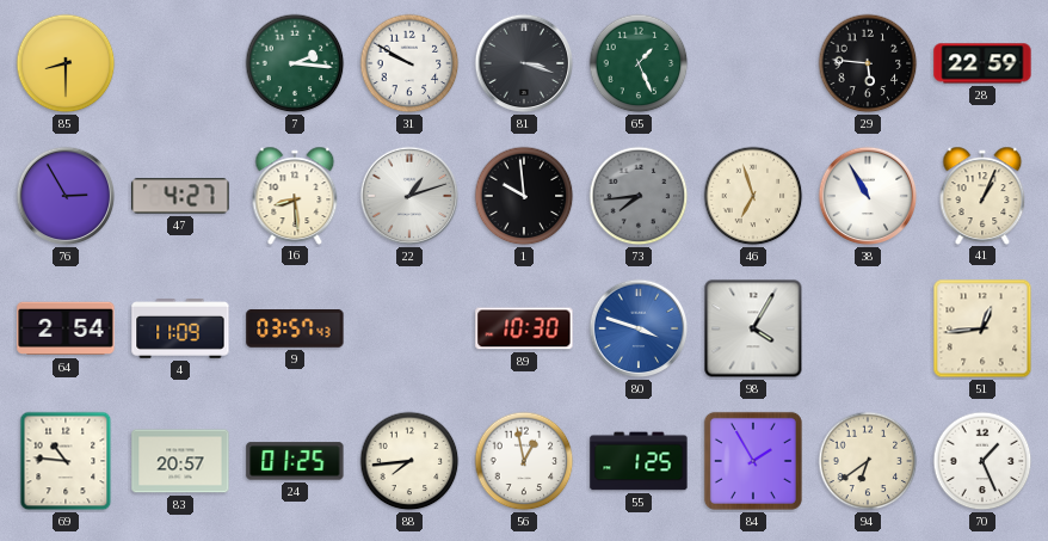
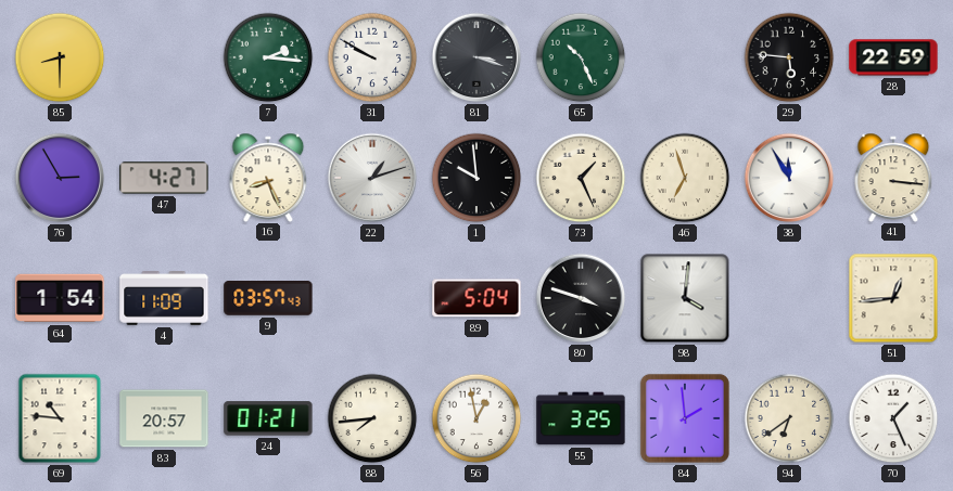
65: 1:26 -> 10:26 (581, 57)
16: 8:29 -> 8:26 (268, 177)
73: 7:44 -> 1:26 (581, 178)
73 dial: grey -> cream (581, 178)
38: 10:55 -> 11:55 (789, 178)
41: 1:04 -> 3:16 (893, 177)
64: 2:54 -> 1:54 (60, 298)
89: 10:30 -> 5:04 (476, 298)
80 dial: blue -> black (581, 298)
98: 4:05 -> 4:01 (685, 298)
24: 01:25 -> 01:21 (268, 418)
55: 1:25 -> 3:25 (581, 418)
84: 1:55 -> 1:59 (685, 418)
